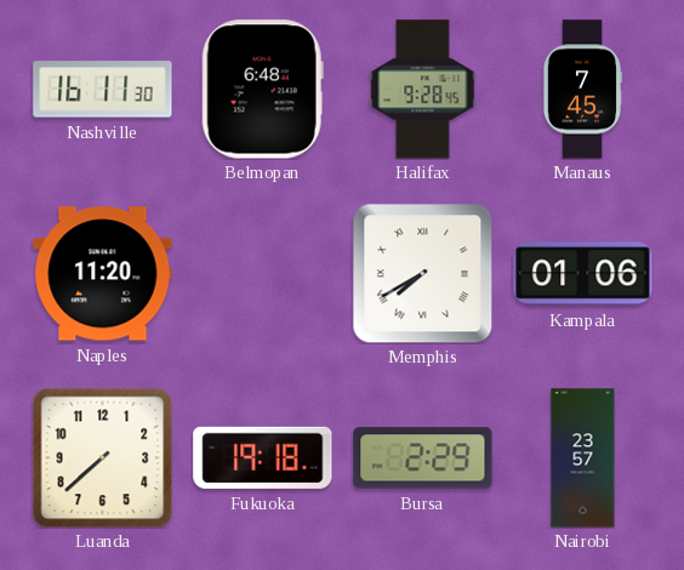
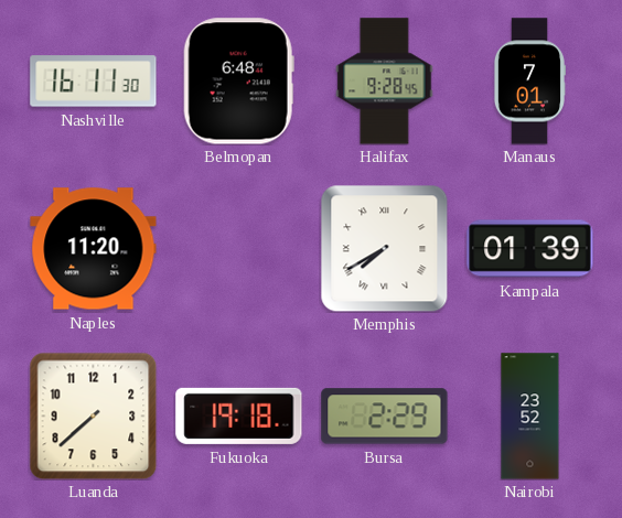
Manaus: 7:45 -> 7:01 (528, 82)
Kampala: 01:06 -> 01:39 (530, 249)
Nairobi: 23:57 -> 23:52 (530, 417)
